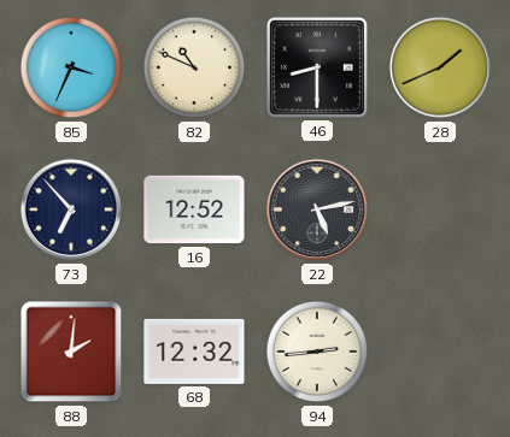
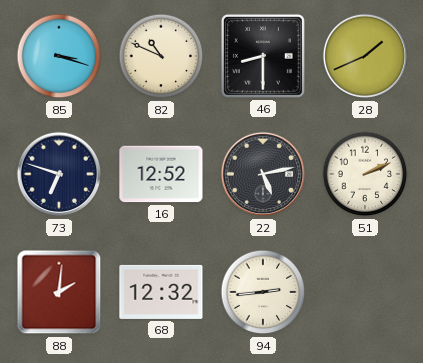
85: 3:34 -> 3:18 (59, 56)
73: 6:53 -> 6:48 (59, 174)
51: none -> 2:11 (365, 174)
